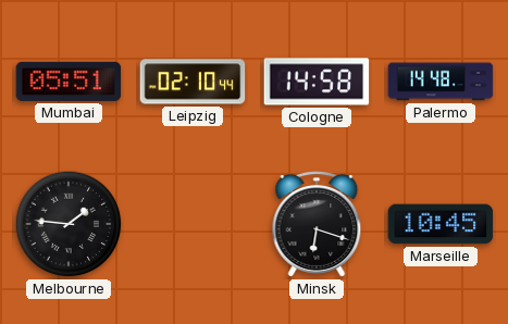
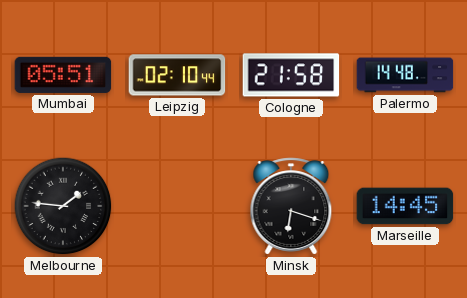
Cologne: 14:58 -> 21:58 (291, 75)
Marseille: 10:45 -> 14:45 (405, 206)
